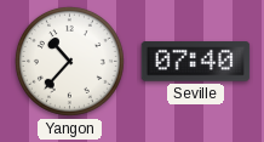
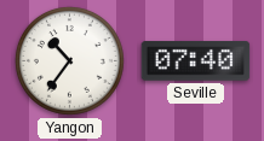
Yangon: 10:37 -> 10:36 (69, 60)
